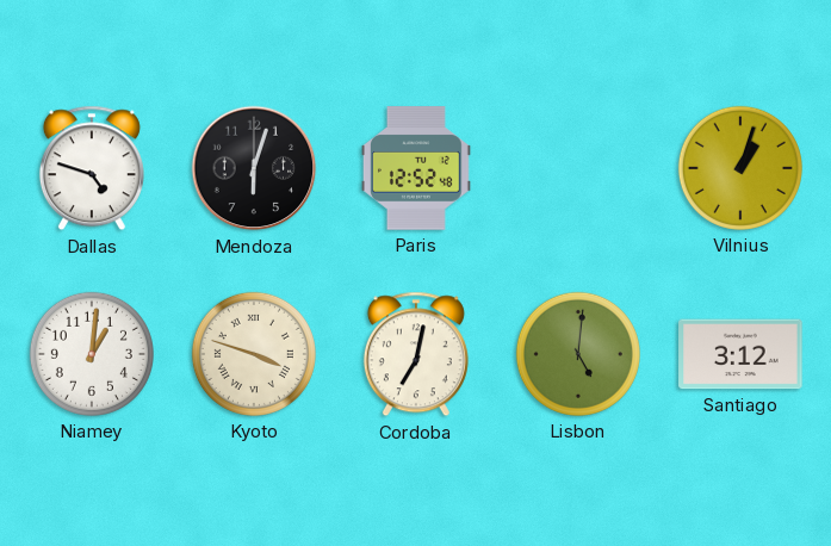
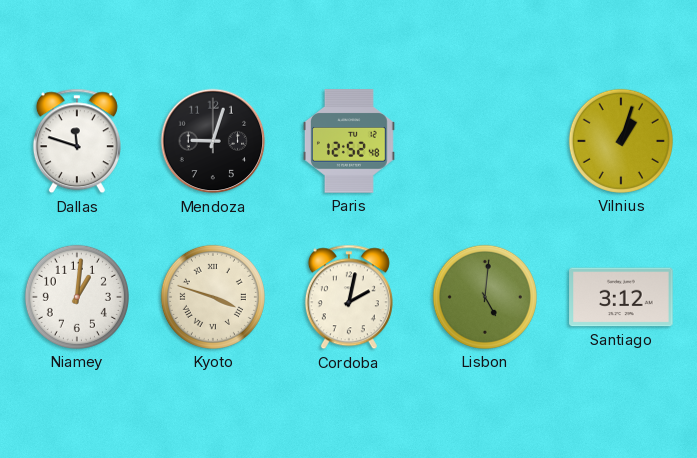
Dallas: 4:48 -> 11:48 (77, 141)
Mendoza: 6:03 -> 9:03 (213, 141)
Cordoba: 7:02 -> 2:02 (349, 297)
